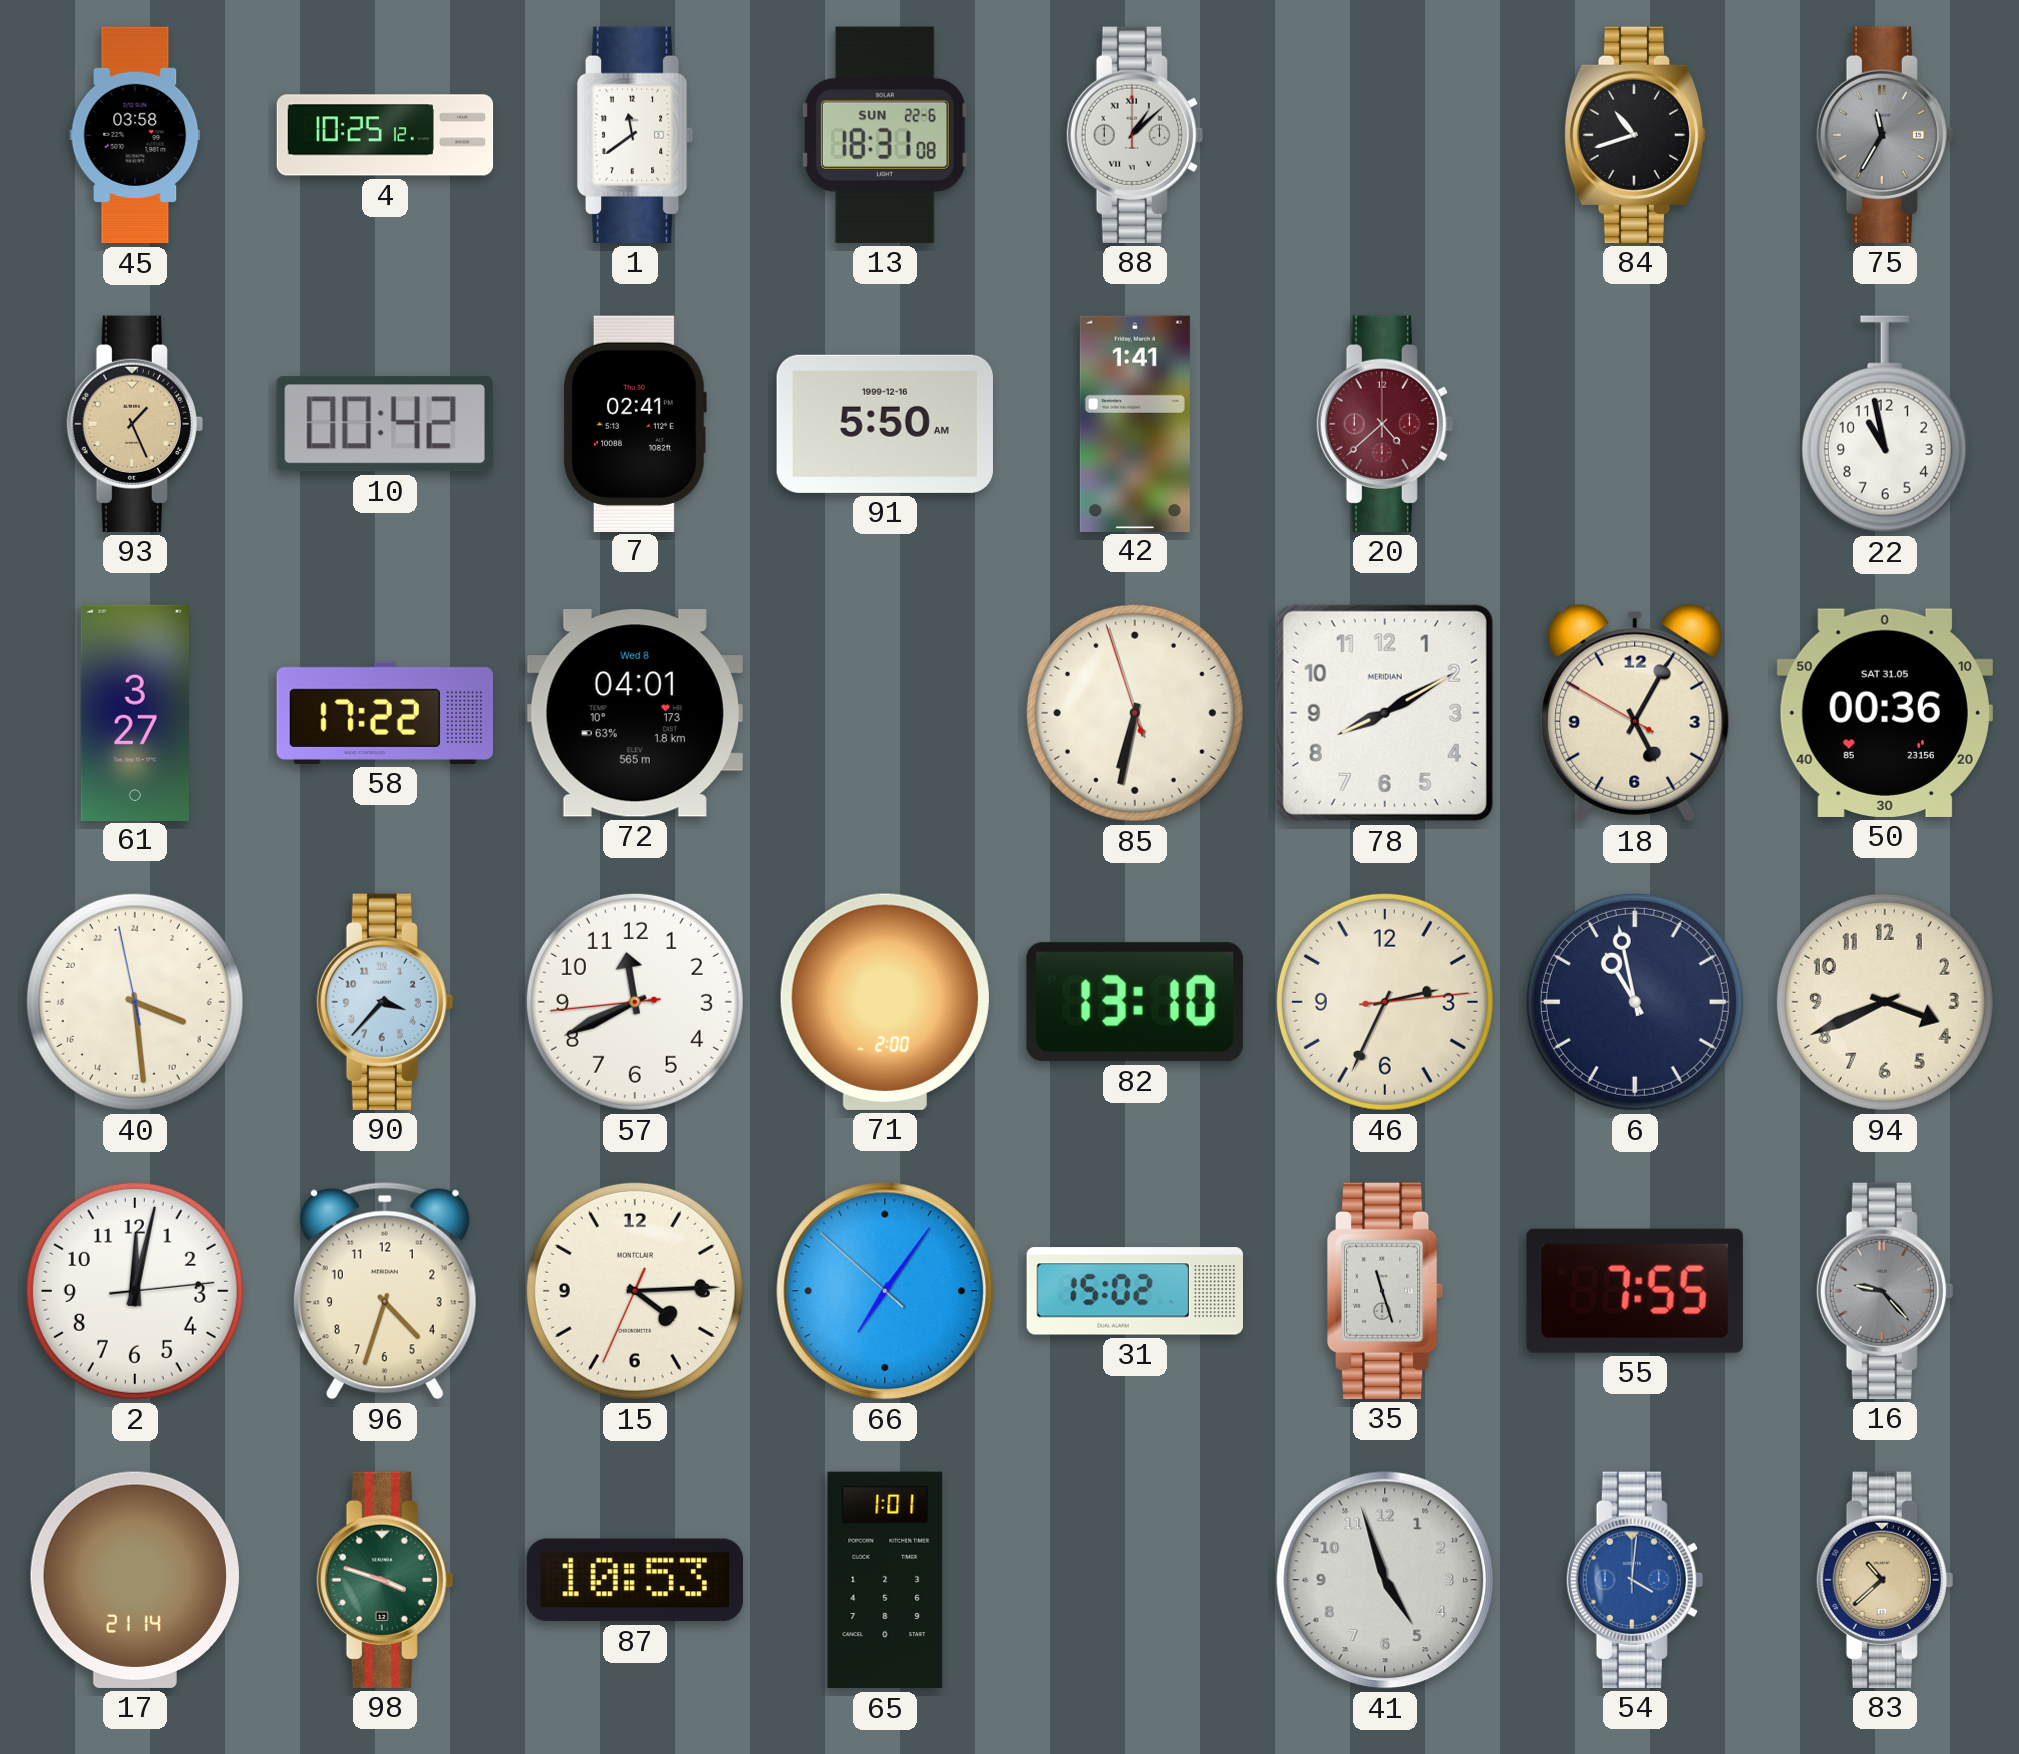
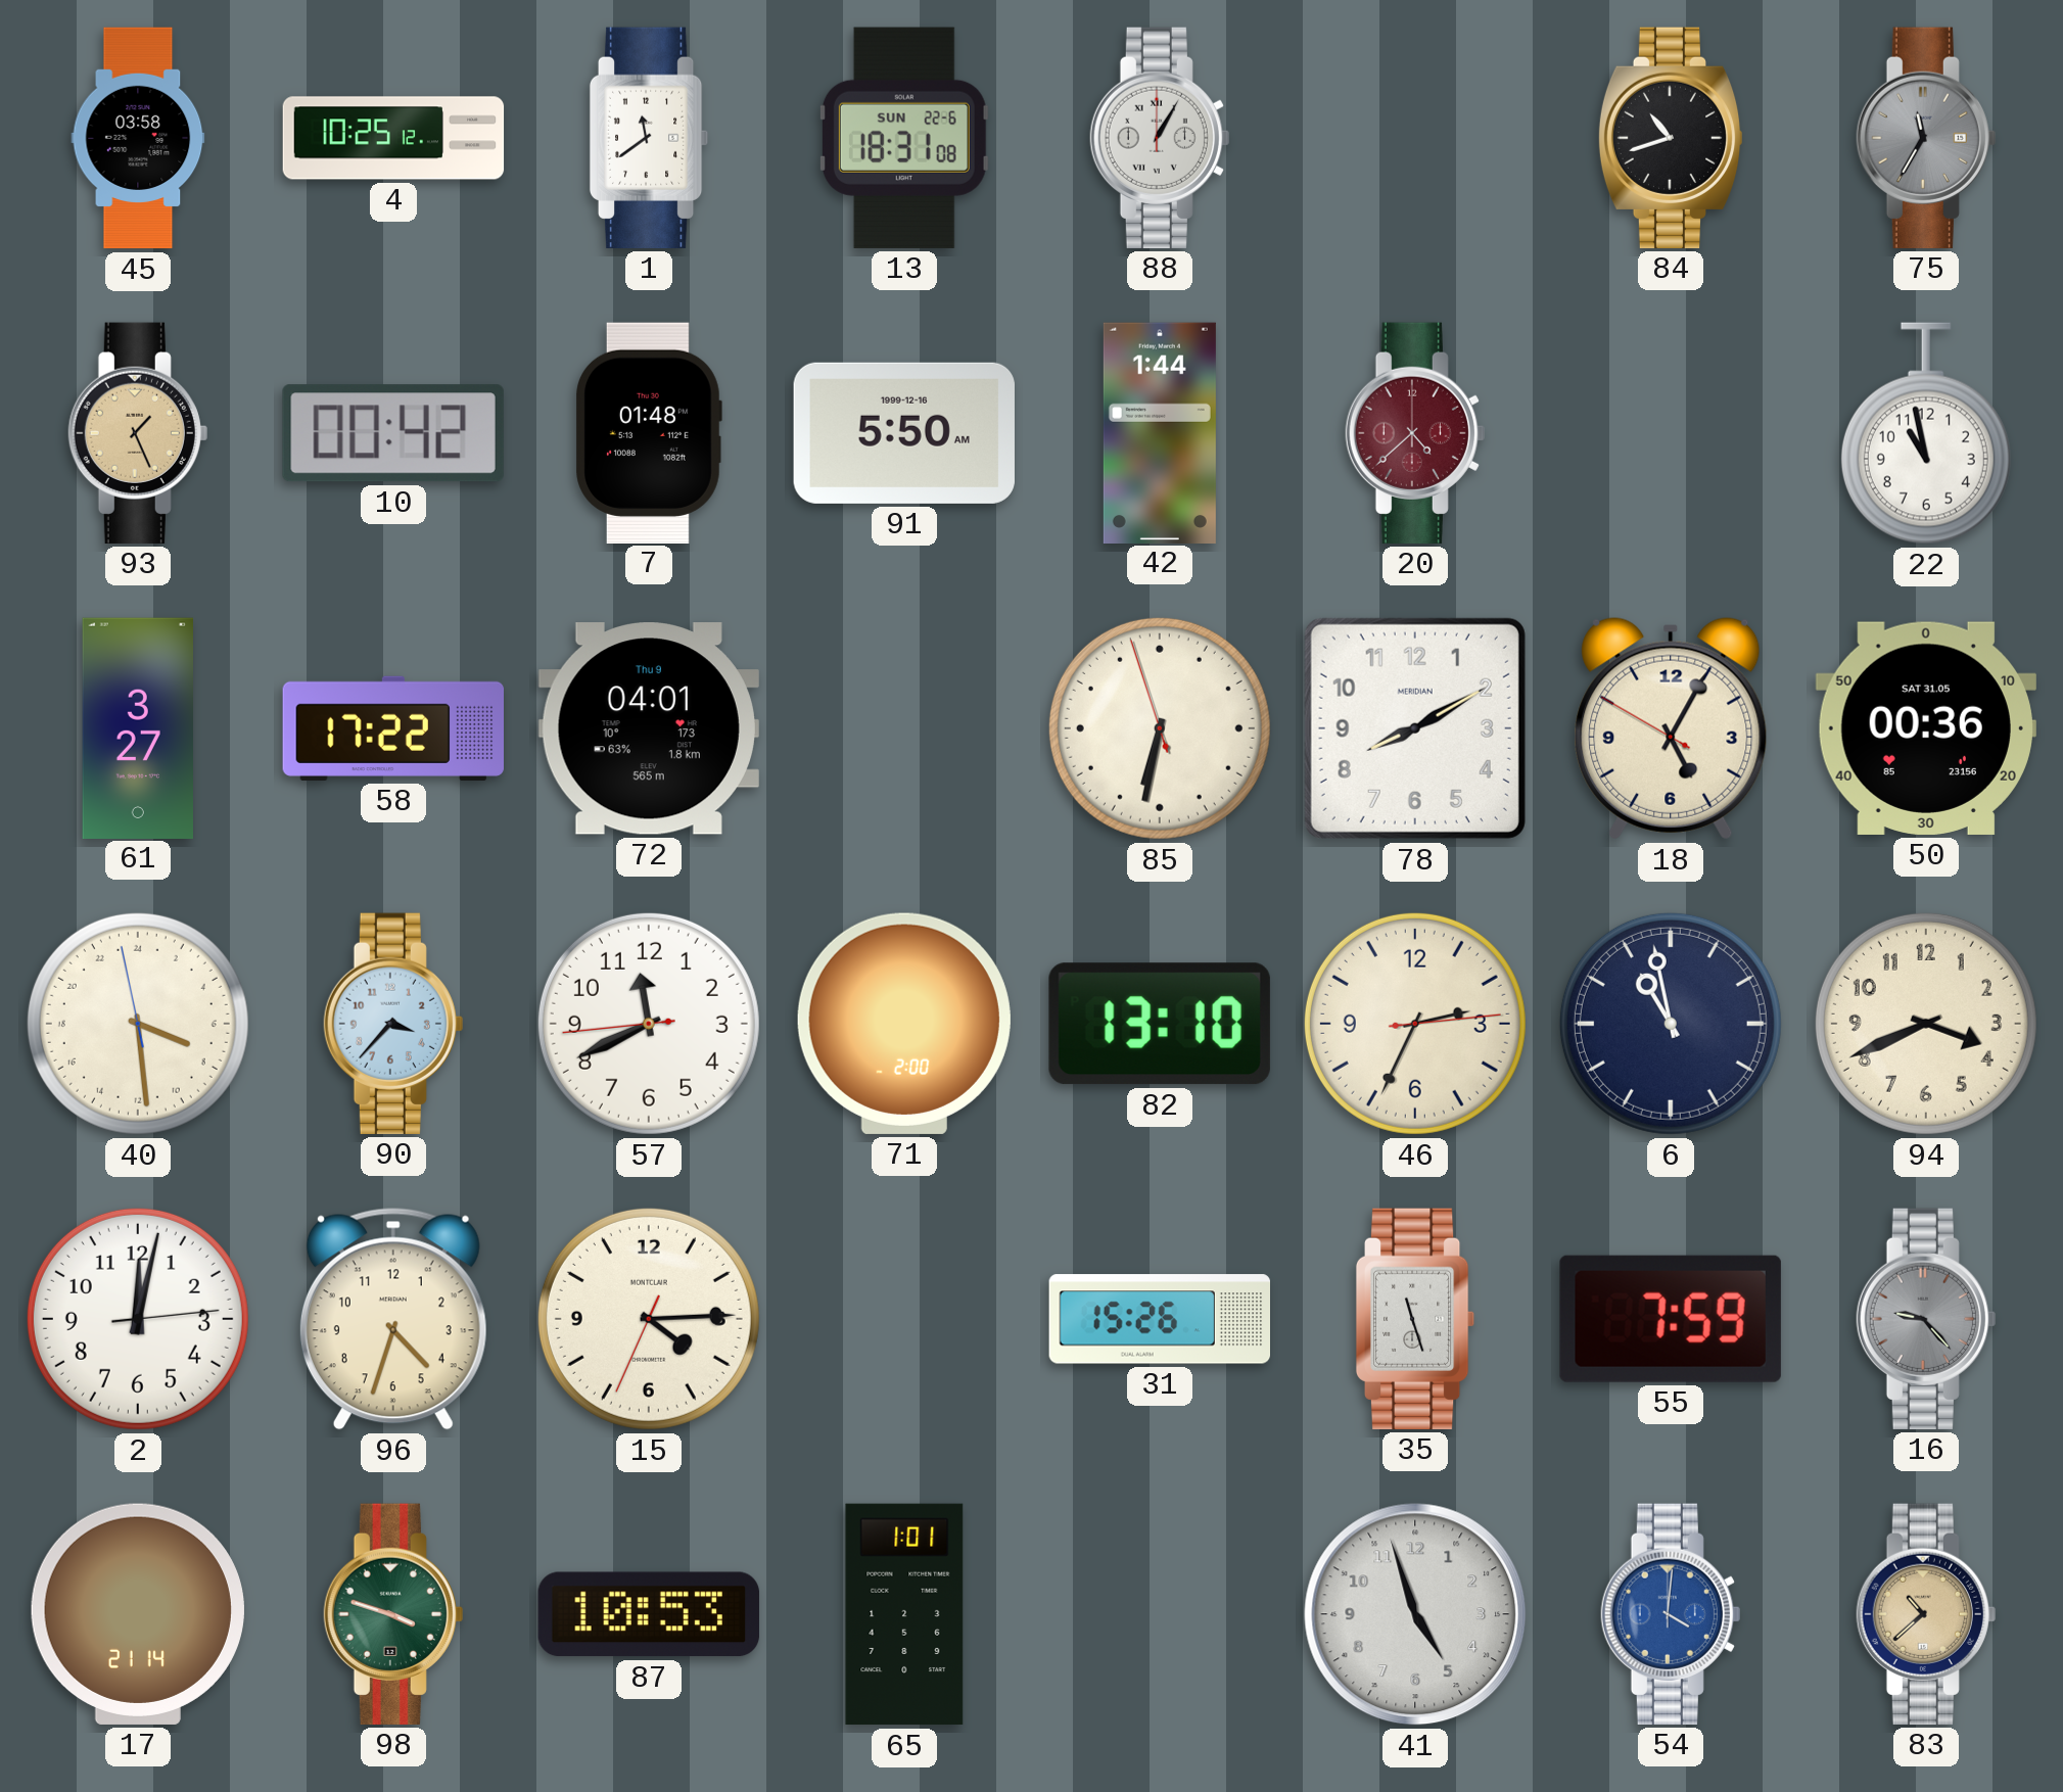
88: 1:08 -> 1:05 (1160, 138)
7: 02:41 -> 01:48 (649, 432)
42: 1:41 -> 1:44 (1160, 432)
72 date: Wed 8 -> Thu 9 (649, 728)
66: 7:05 -> none (885, 1291)
31: 15:02 -> 15:26 (1159, 1319)
55: 7:55 -> 7:59 (1671, 1319)
